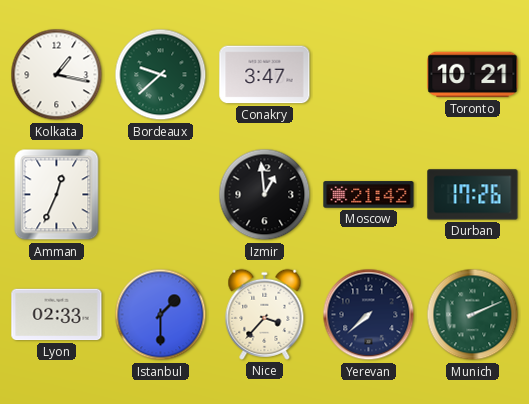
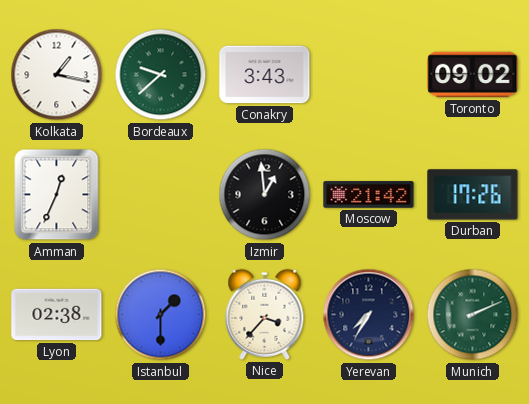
Conakry: 3:47 -> 3:43 (265, 75)
Toronto: 10:21 -> 09:02 (473, 75)
Lyon: 02:33 -> 02:38 (57, 315)
Yerevan: 7:38 -> 7:35 (369, 315)
